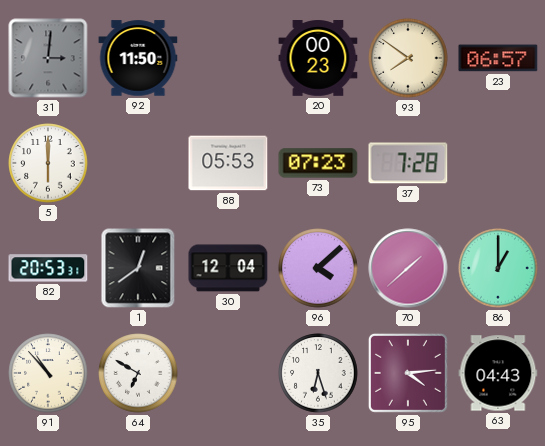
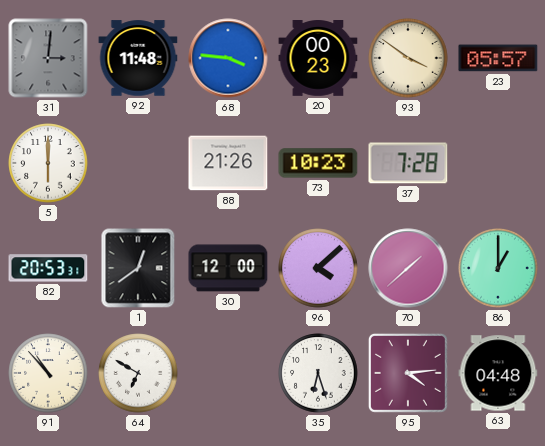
92: 11:50 -> 11:48 (138, 58)
68: none -> 3:46 (228, 58)
93: 7:51 -> 3:51 (408, 58)
23: 06:57 -> 05:57 (498, 58)
88: 05:53 -> 21:26 (228, 163)
73: 07:23 -> 10:23 (318, 163)
30: 12:04 -> 12:00 (228, 268)
63: 04:43 -> 04:48 (498, 373)
